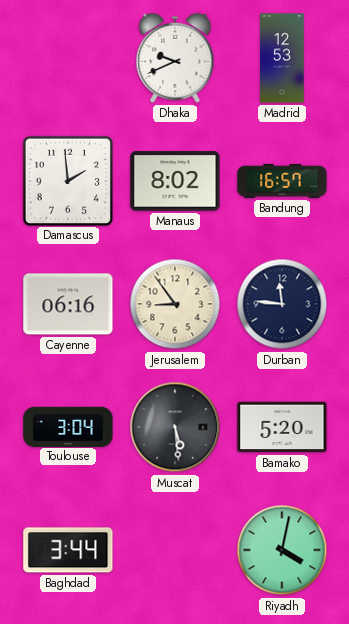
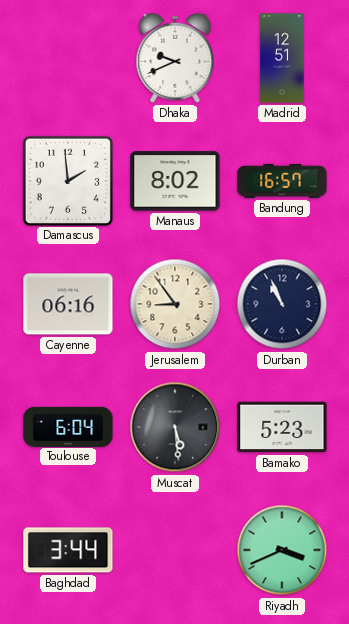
Madrid: 12:53 -> 12:51 (282, 58)
Durban: 11:46 -> 10:56 (282, 304)
Toulouse: 3:04 -> 6:04 (68, 426)
Bamako: 5:20 -> 5:23 (282, 427)
Riyadh: 4:02 -> 3:41 (282, 550)
